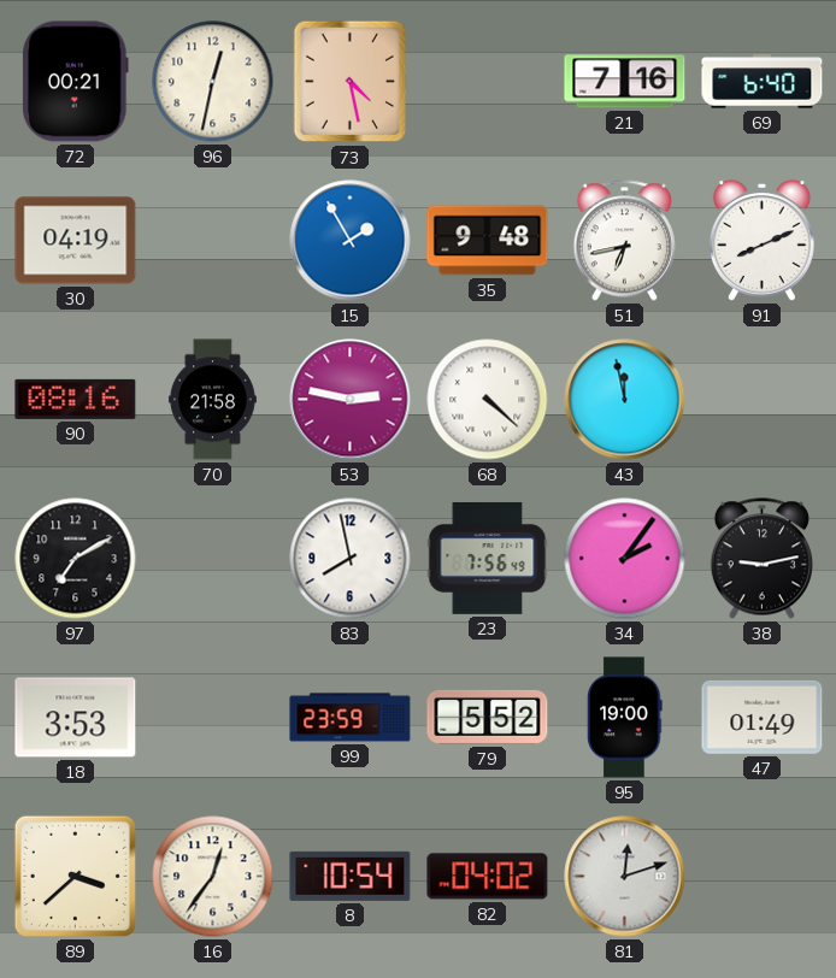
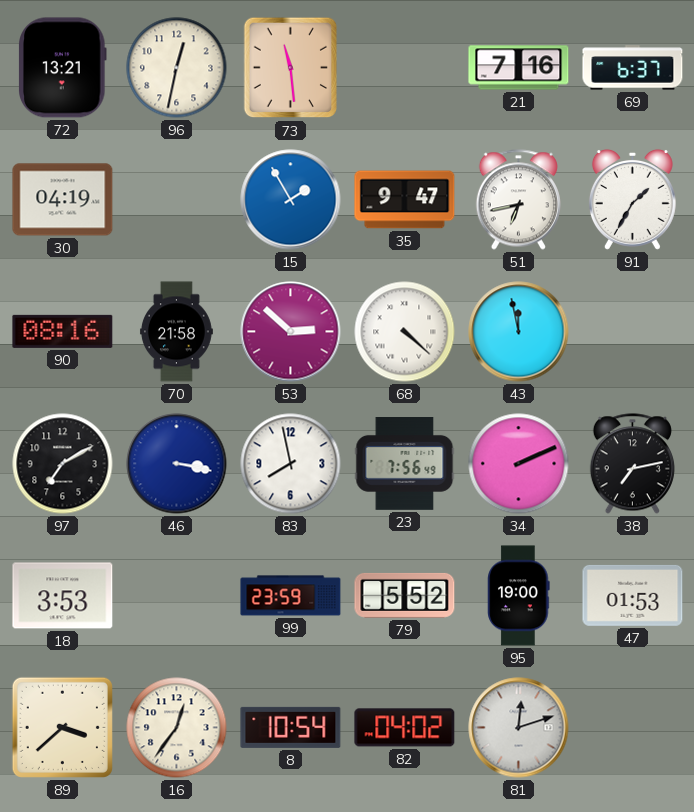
72: 00:21 -> 13:21 (63, 68)
73: 4:28 -> 11:29 (291, 68)
69: 6:40 -> 6:37 (633, 68)
35: 9:48 -> 9:47 (405, 200)
91: 8:11 -> 1:35 (632, 199)
53: 2:47 -> 2:52 (291, 332)
46: none -> 3:17 (177, 464)
34: 2:06 -> 2:11 (519, 464)
38: 9:13 -> 7:13 (632, 464)
47: 01:49 -> 01:53 (633, 595)
